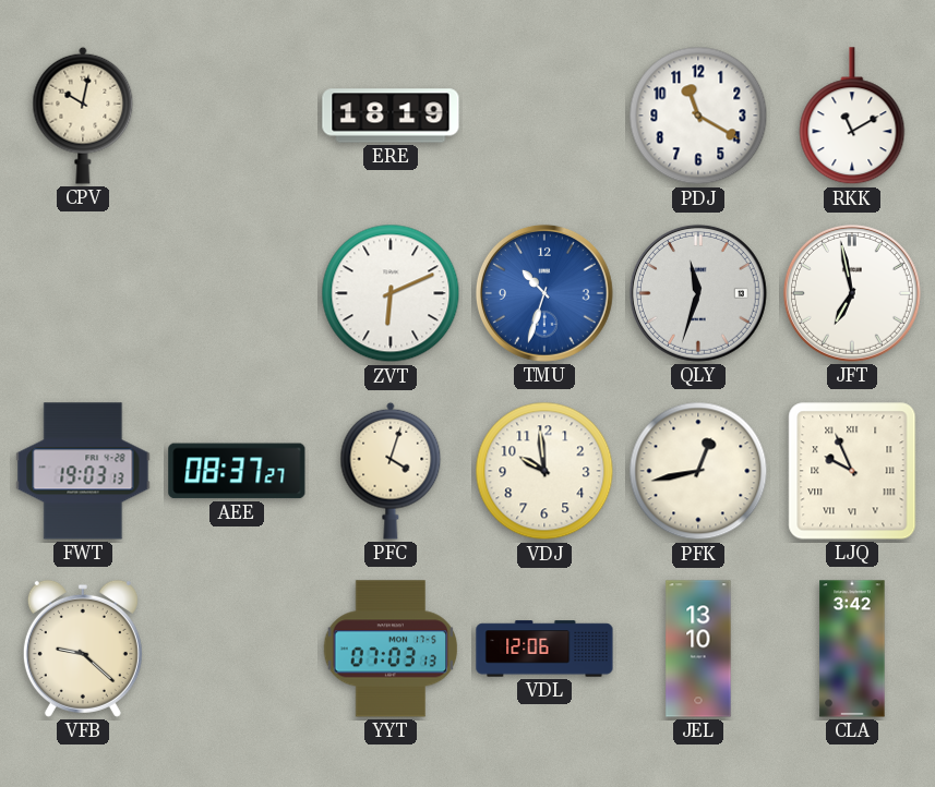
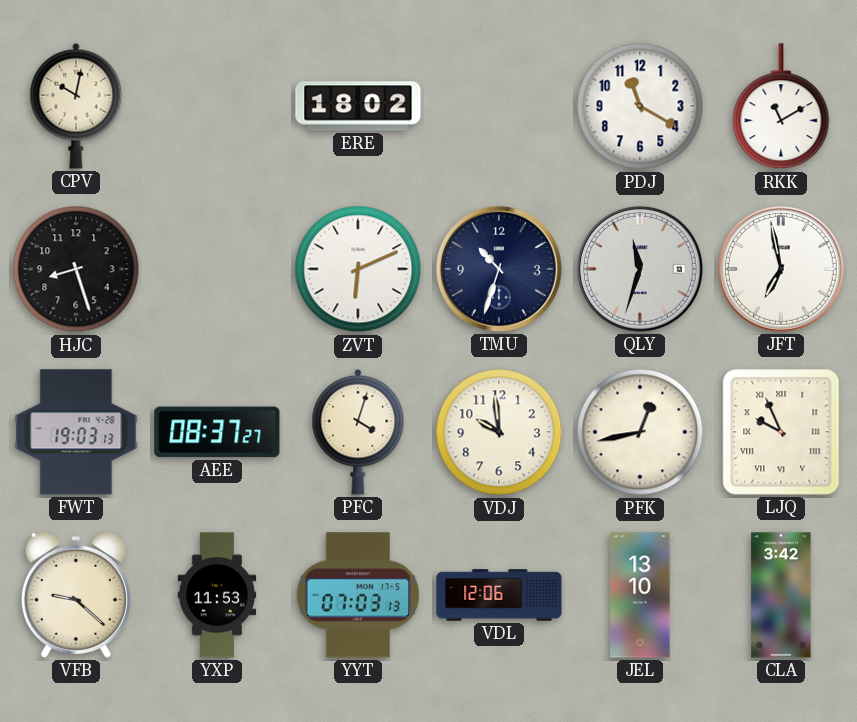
ERE: 18:19 -> 18:02 (358, 106)
HJC: none -> 8:27 (76, 269)
TMU dial: blue -> navy (499, 269)
YXP: none -> 11:53 (217, 595)
